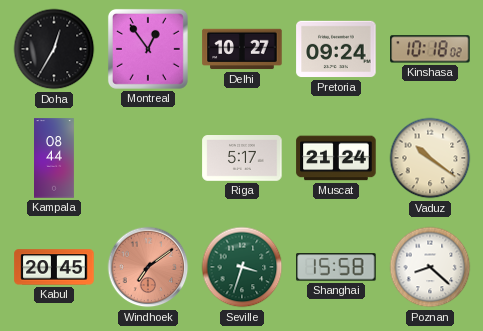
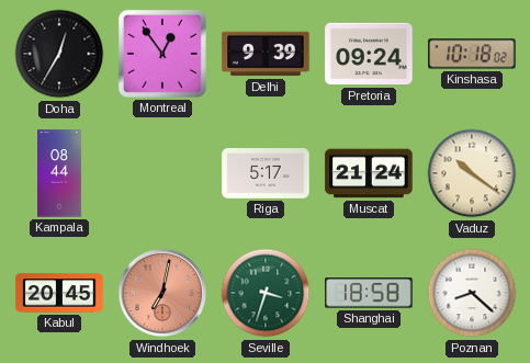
Delhi: 10:27 -> 9:39 (266, 54)
Windhoek: 7:09 -> 7:02 (162, 293)
Shanghai: 15:58 -> 18:58 (369, 293)
